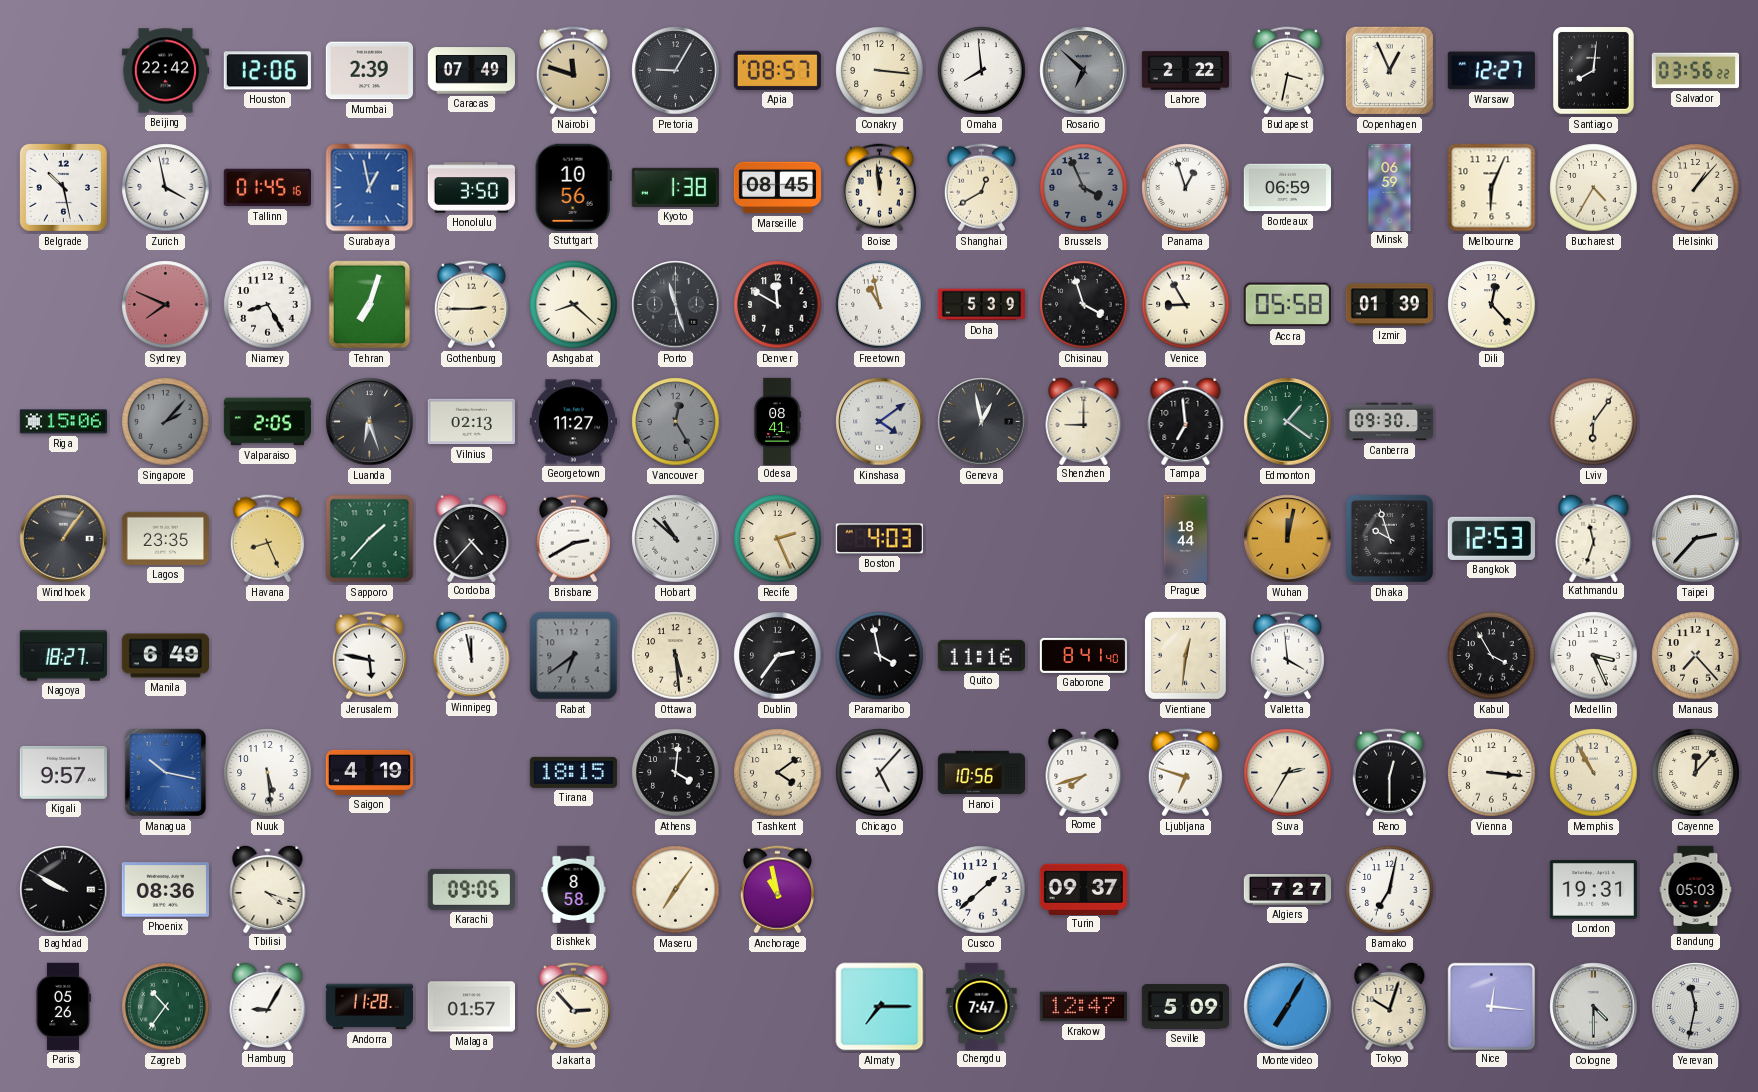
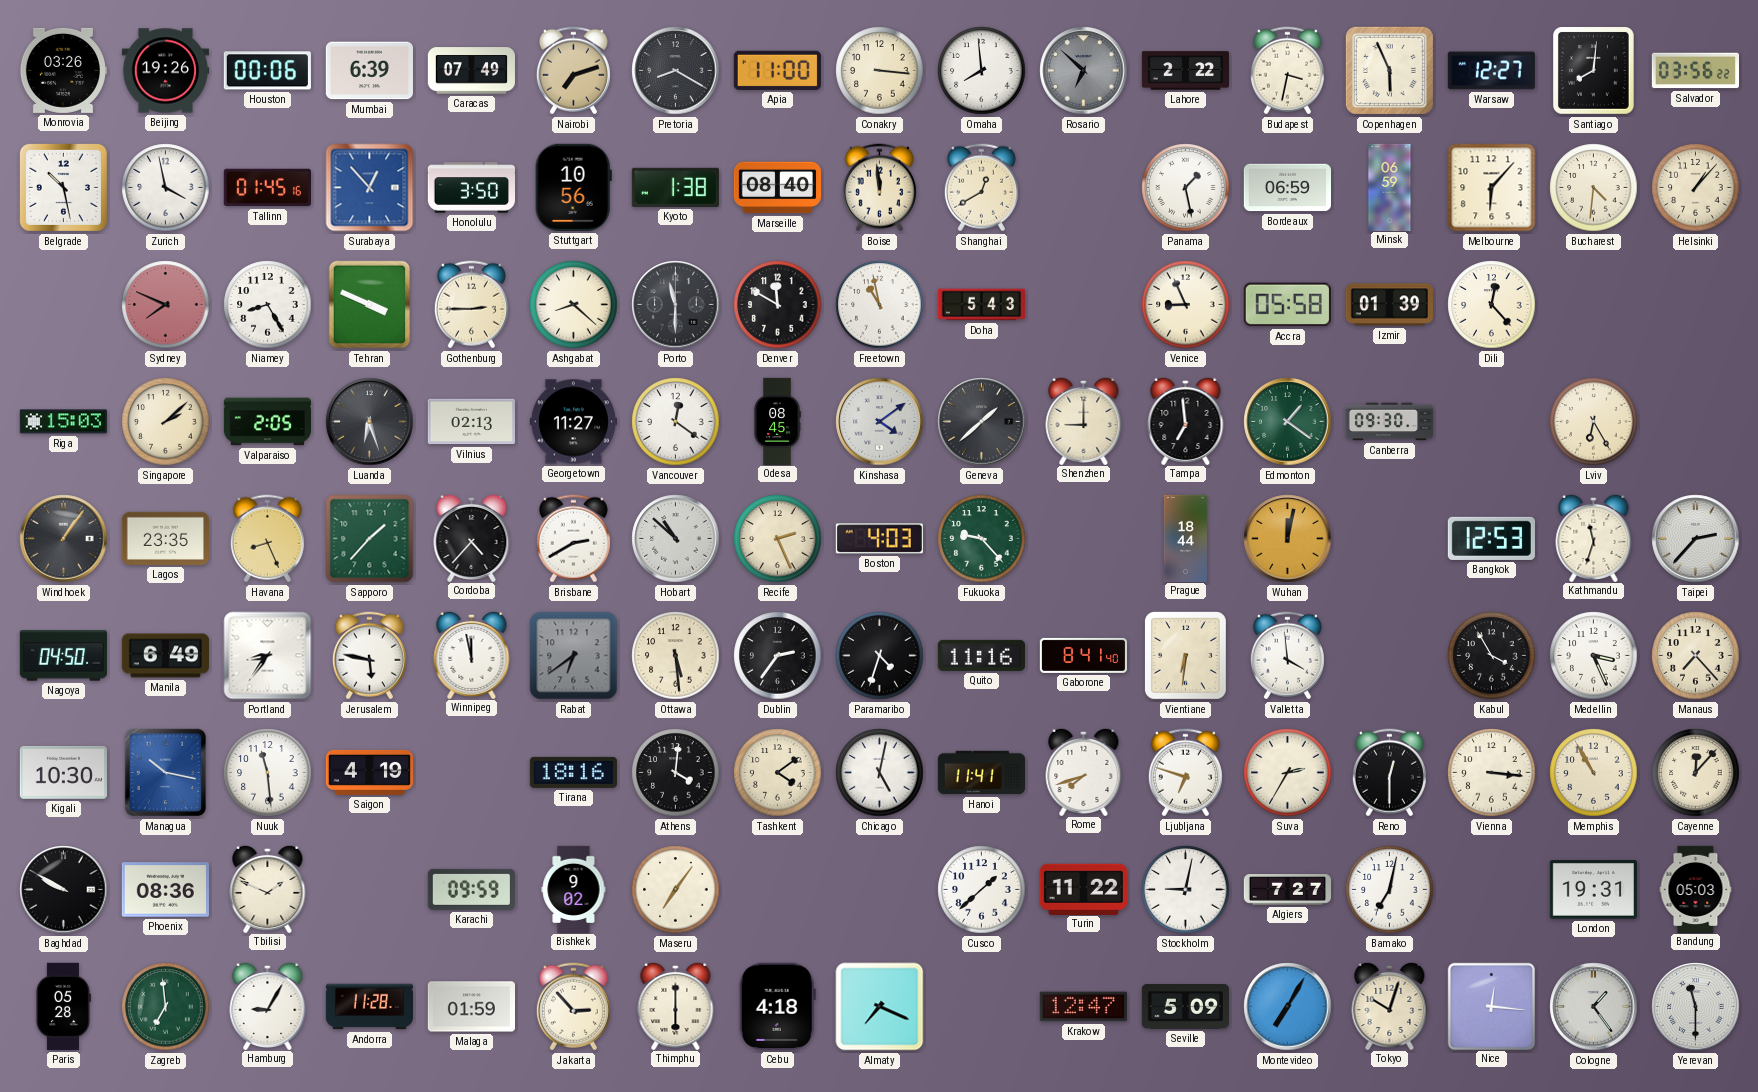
Monrovia: none -> 03:26 (63, 70)
Beijing: 22:42 -> 19:26 (165, 71)
Houston: 12:06 -> 00:06 (267, 71)
Mumbai: 2:39 -> 6:39 (369, 71)
Nairobi: 11:48 -> 7:12 (573, 71)
Pretoria: 9:05 -> 8:20 (676, 71)
Apia: 08:57 -> 11:00 (777, 70)
Copenhagen: 12:56 -> 5:56 (1389, 70)
Surabaya: 12:58 -> 12:53 (370, 188)
Marseille: 08:45 -> 08:40 (777, 188)
Brussels: 3:56 -> none (1084, 188)
Panama: 12:57 -> 1:28 (1186, 188)
Melbourne: 6:04 -> 6:07 (1492, 188)
Bucharest: 4:35 -> 4:31 (1594, 188)
Tehran: 7:03 -> 3:49 (370, 305)
Porto: 11:27 -> 11:30 (676, 305)
Doha: 5:39 -> 5:43 (981, 305)
Chisinau: 3:57 -> none (1084, 305)
Venice: 8:55 -> 8:56 (1186, 305)
Riga: 15:06 -> 15:03 (63, 422)
Singapore: 2:07 -> 2:08 (166, 422)
Singapore dial: grey -> cream (166, 422)
Vancouver: 12:25 -> 12:21 (676, 422)
Vancouver dial: grey -> white (676, 422)
Odesa: 08:41 -> 08:45 (777, 421)
Geneva: 12:58 -> 1:38 (982, 422)
Lviv: 6:06 -> 6:25 (1594, 422)
Fukuoka: none -> 9:23 (982, 539)
Dhaka: 9:57 -> none (1389, 538)
Nagoya: 18:27 -> 04:50 (63, 656)
Portland: none -> 8:36 (268, 656)
Paramaribo: 3:58 -> 4:33 (880, 656)
Vientiane: 12:31 -> 6:31 (1186, 656)
Kigali: 9:57 -> 10:30 (63, 773)
Nuuk: 5:29 -> 11:29 (268, 773)
Tirana: 18:15 -> 18:16 (573, 772)
Chicago: 5:07 -> 5:02 (880, 773)
Hanoi: 10:56 -> 11:41 (981, 773)
Tbilisi: 4:18 -> 1:49 (268, 888)
Karachi: 09:05 -> 09:59 (471, 889)
Bishkek: 8:58 -> 9:02 (574, 889)
Anchorage: 10:58 -> none (777, 890)
Turin: 09:37 -> 11:22 (1083, 889)
Stockholm: none -> 9:02 (1186, 890)
Paris: 05:26 -> 05:28 (63, 1006)
Zagreb: 10:36 -> 6:59 (166, 1007)
Malaga: 01:57 -> 01:59 (471, 1007)
Thimphu: none -> 6:00 (676, 1005)
Cebu: none -> 4:18 (777, 1006)
Almaty: 7:15 -> 7:19 (880, 1007)
Chengdu: 7:47 -> none (982, 1006)
Cologne: 4:30 -> 1:24 (1594, 1007)
Yerevan: 11:32 -> 11:30 (1696, 1007)
